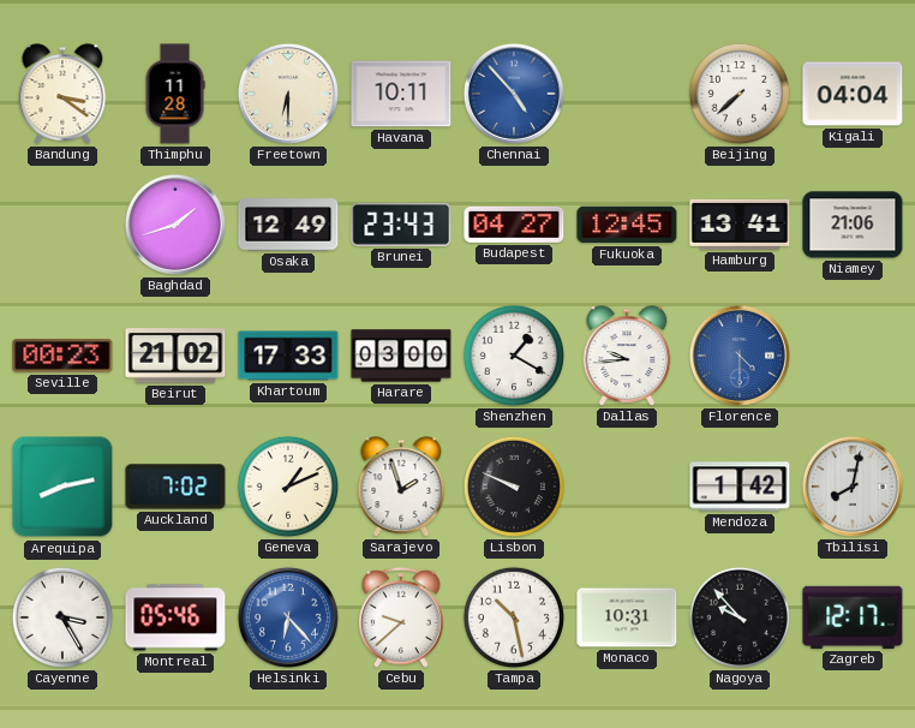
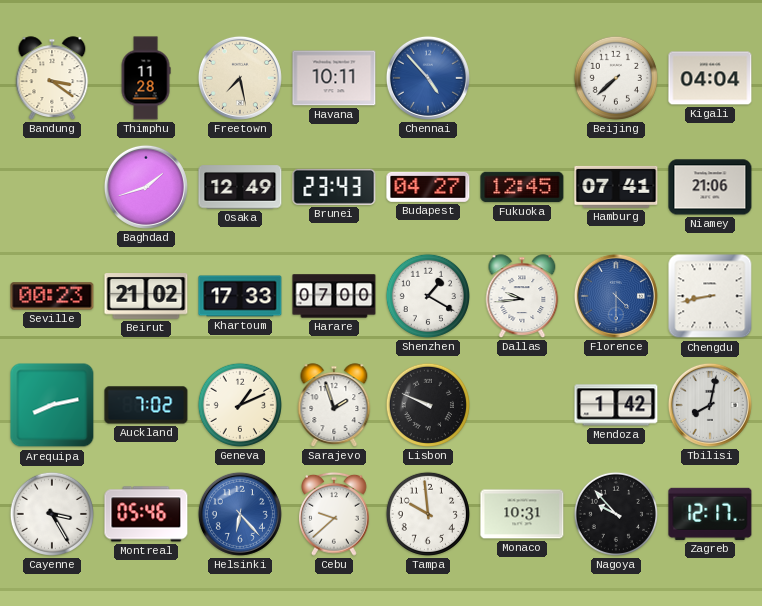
Freetown: 6:30 -> 7:28 (240, 78)
Hamburg: 13:41 -> 07:41 (616, 187)
Harare: 03:00 -> 07:00 (334, 296)
Chengdu: none -> 8:43 (710, 296)
Tampa: 10:28 -> 9:59 (428, 514)
